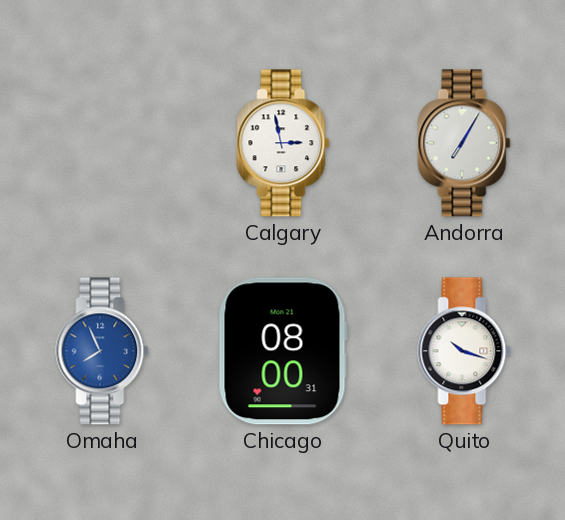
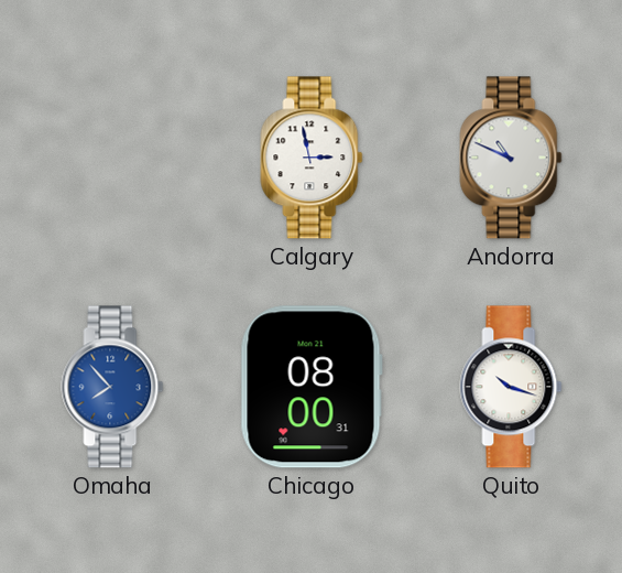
Andorra: 7:05 -> 10:49 (511, 158)
Omaha: 7:56 -> 7:53 (112, 387)
